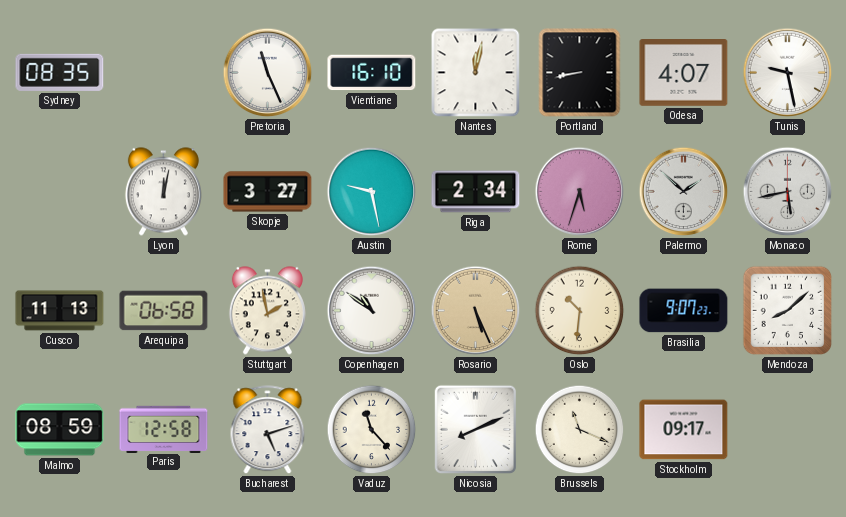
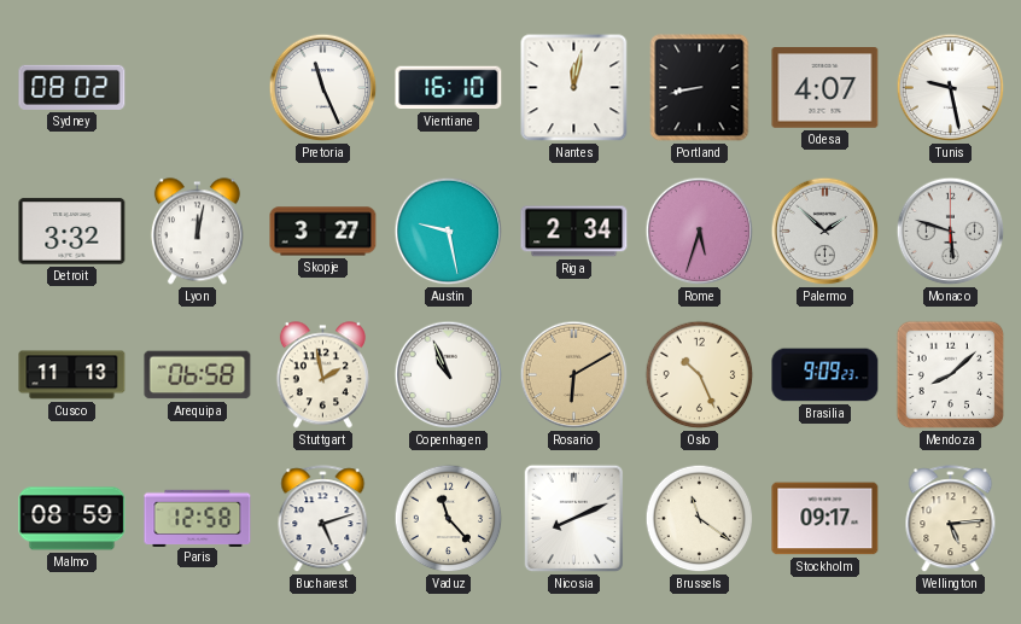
Sydney: 08:35 -> 08:02 (72, 87)
Detroit: none -> 3:32 (72, 232)
Monaco: 5:43 -> 5:48 (951, 232)
Copenhagen: 10:51 -> 10:56 (449, 375)
Rosario: 5:26 -> 6:10 (574, 375)
Oslo: 10:31 -> 10:26 (700, 375)
Brasilia: 9:07 -> 9:09 (825, 375)
Brussels: 11:19 -> 11:21 (700, 519)
Wellington: none -> 5:14 (951, 519)
